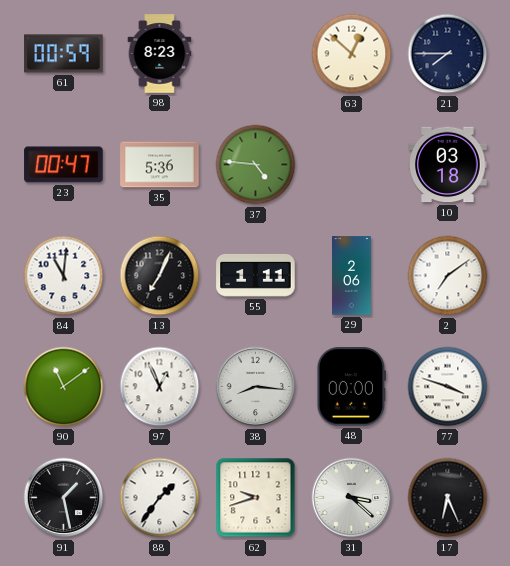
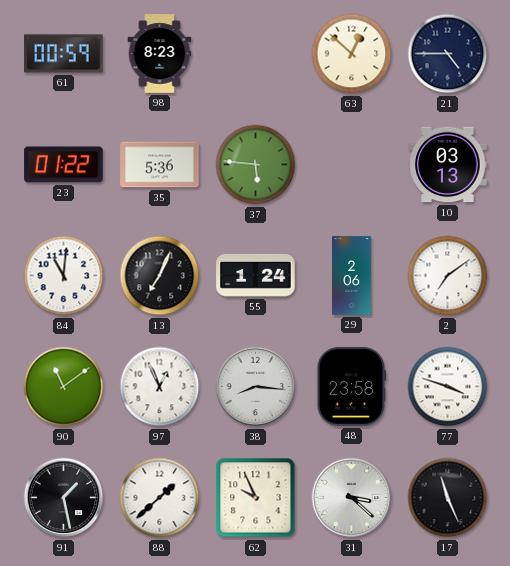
21: 7:45 -> 4:45 (448, 54)
23: 00:47 -> 01:22 (64, 165)
37: 4:46 -> 5:46 (256, 165)
10: 03:18 -> 03:13 (448, 165)
55: 1:11 -> 1:24 (256, 275)
48: 00:00 -> 23:58 (351, 387)
88: 1:36 -> 1:38 (160, 498)
62: 9:42 -> 9:56 (256, 498)
17: 6:26 -> 11:26 (448, 498)
